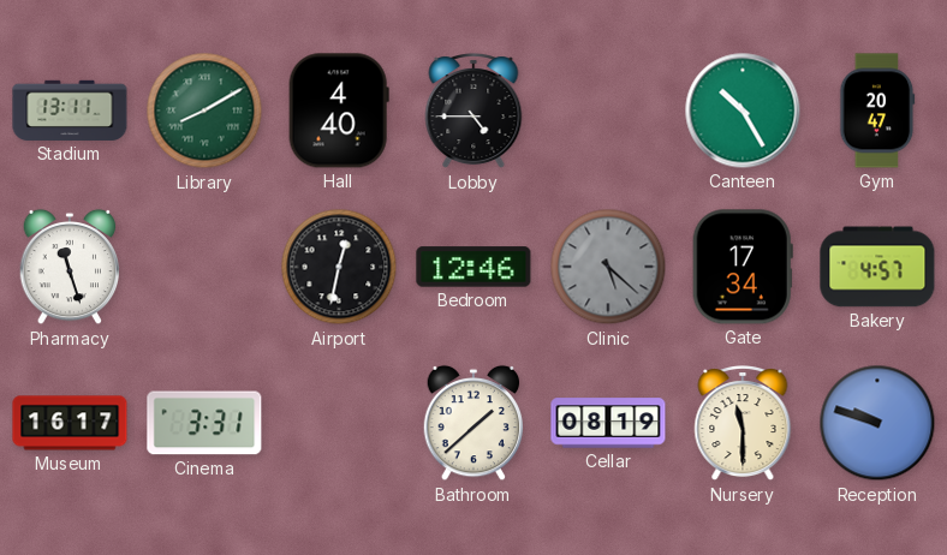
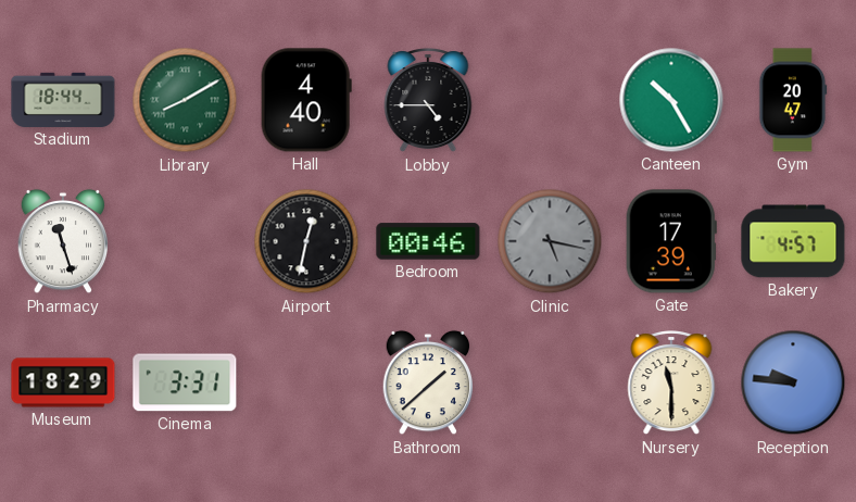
Stadium: 13:11 -> 18:44 (63, 100)
Bedroom: 12:46 -> 00:46 (428, 241)
Clinic: 5:22 -> 5:17 (550, 241)
Gate: 17:34 -> 17:39 (671, 241)
Museum: 16:17 -> 18:29 (63, 382)
Cellar: 08:19 -> none (608, 423)
Reception: 9:48 -> 9:46 (793, 382)
